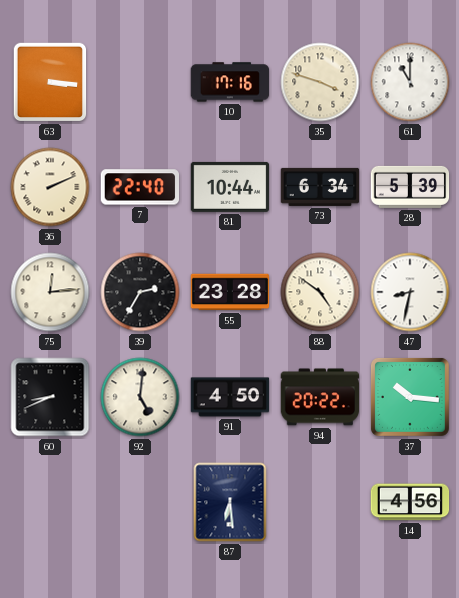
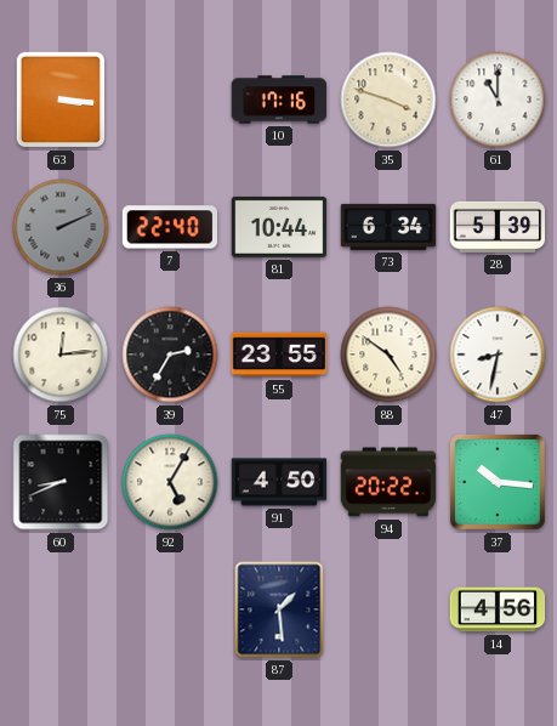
36 dial: cream -> grey (61, 227)
55: 23:28 -> 23:55 (279, 355)
92: 5:01 -> 5:05 (170, 482)
87: 6:29 -> 1:29 (279, 609)
